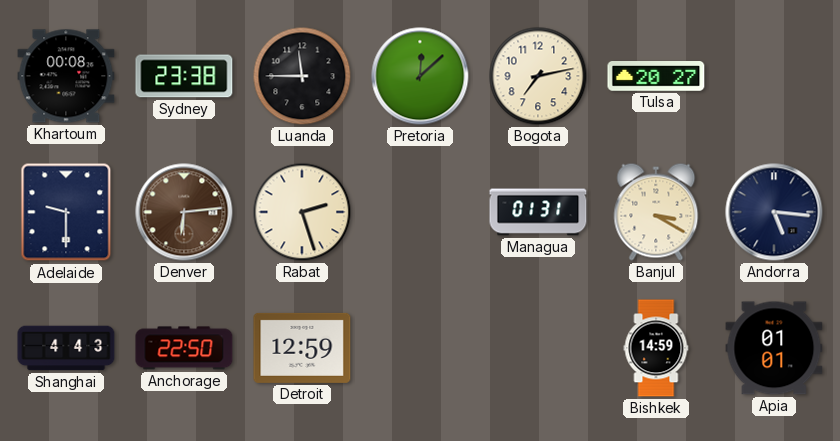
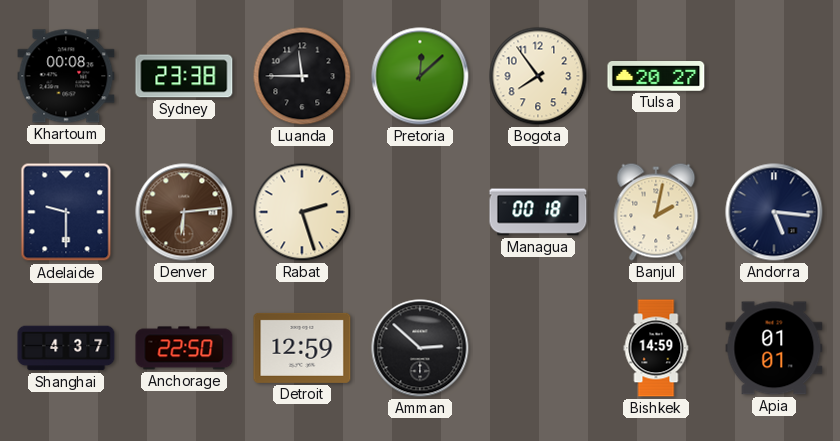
Bogota: 7:13 -> 7:54 (538, 76)
Managua: 01:31 -> 00:18 (538, 212)
Banjul: 3:20 -> 2:02 (656, 212)
Shanghai: 4:43 -> 4:37 (66, 348)
Amman: none -> 2:52 (420, 348)
